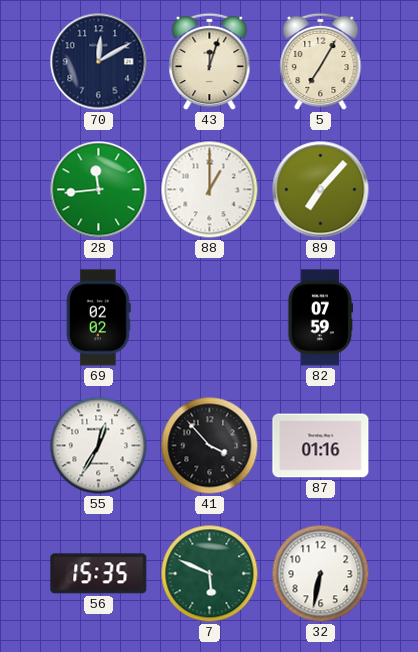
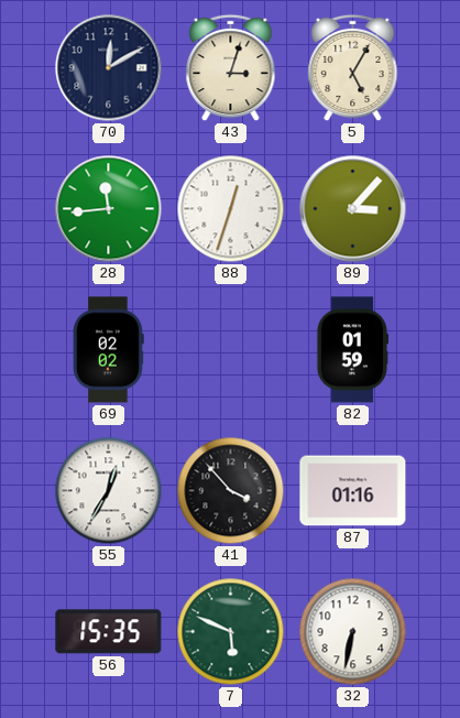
43: 12:03 -> 3:03 (231, 68)
5: 7:05 -> 5:05 (353, 68)
88: 1:00 -> 12:33 (231, 209)
89: 7:07 -> 3:07 (353, 209)
82: 07:59 -> 01:59 (351, 350)
